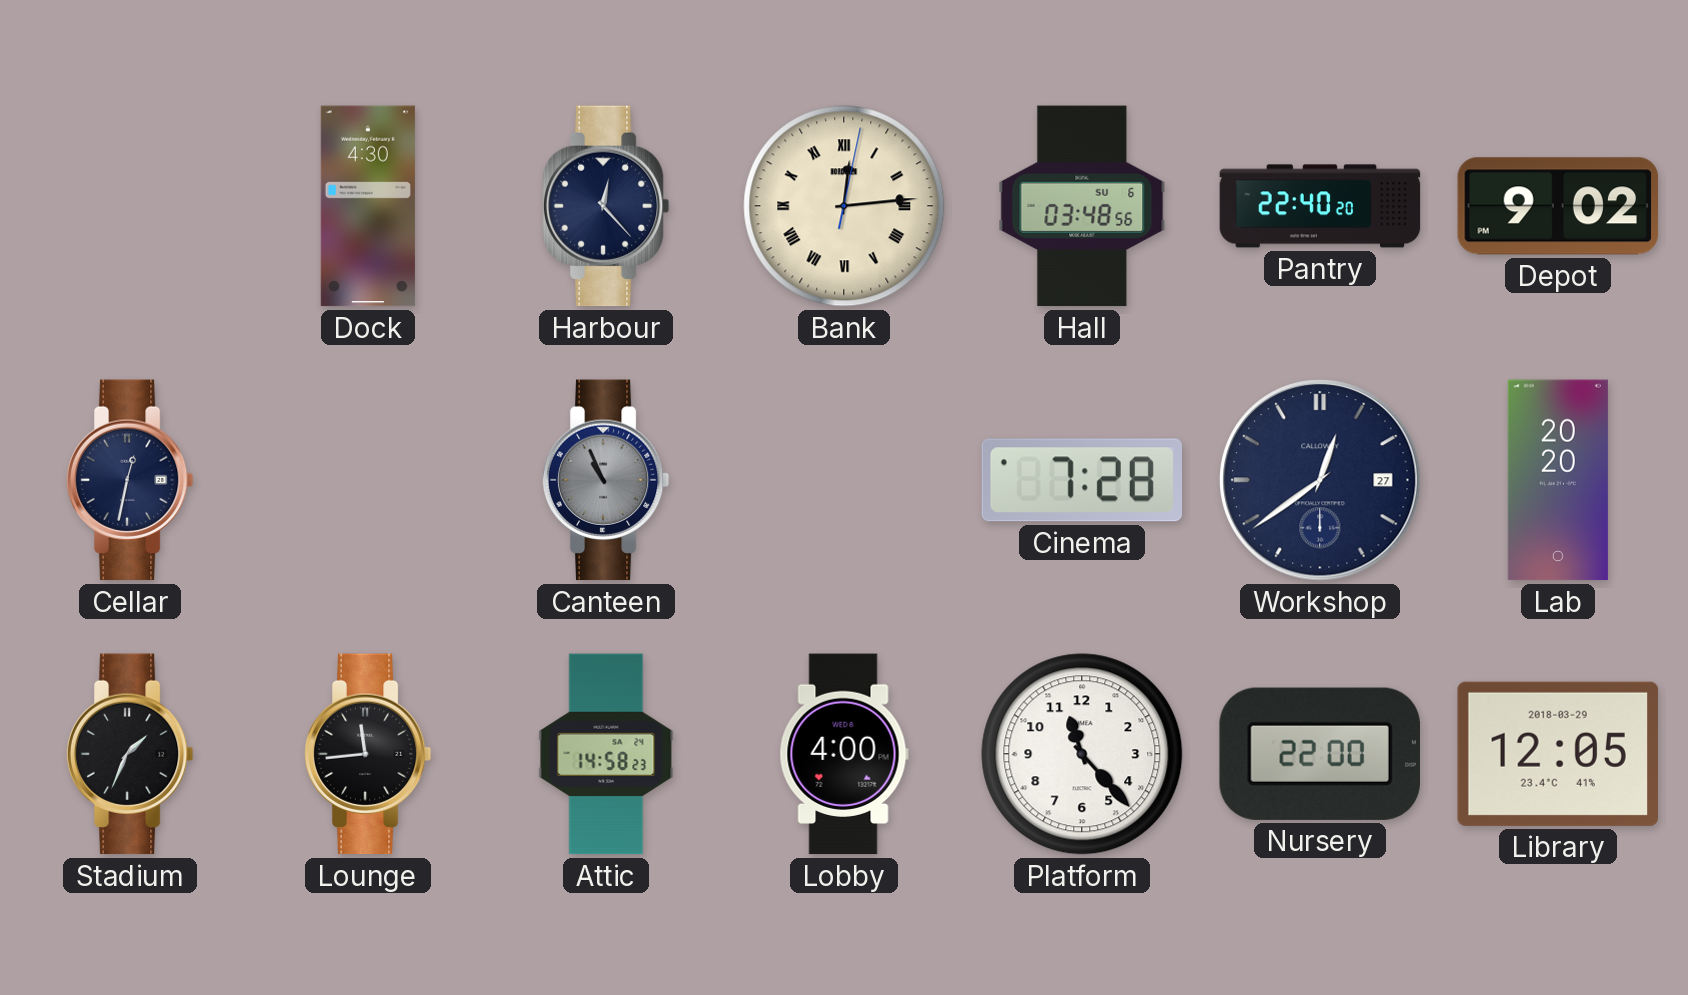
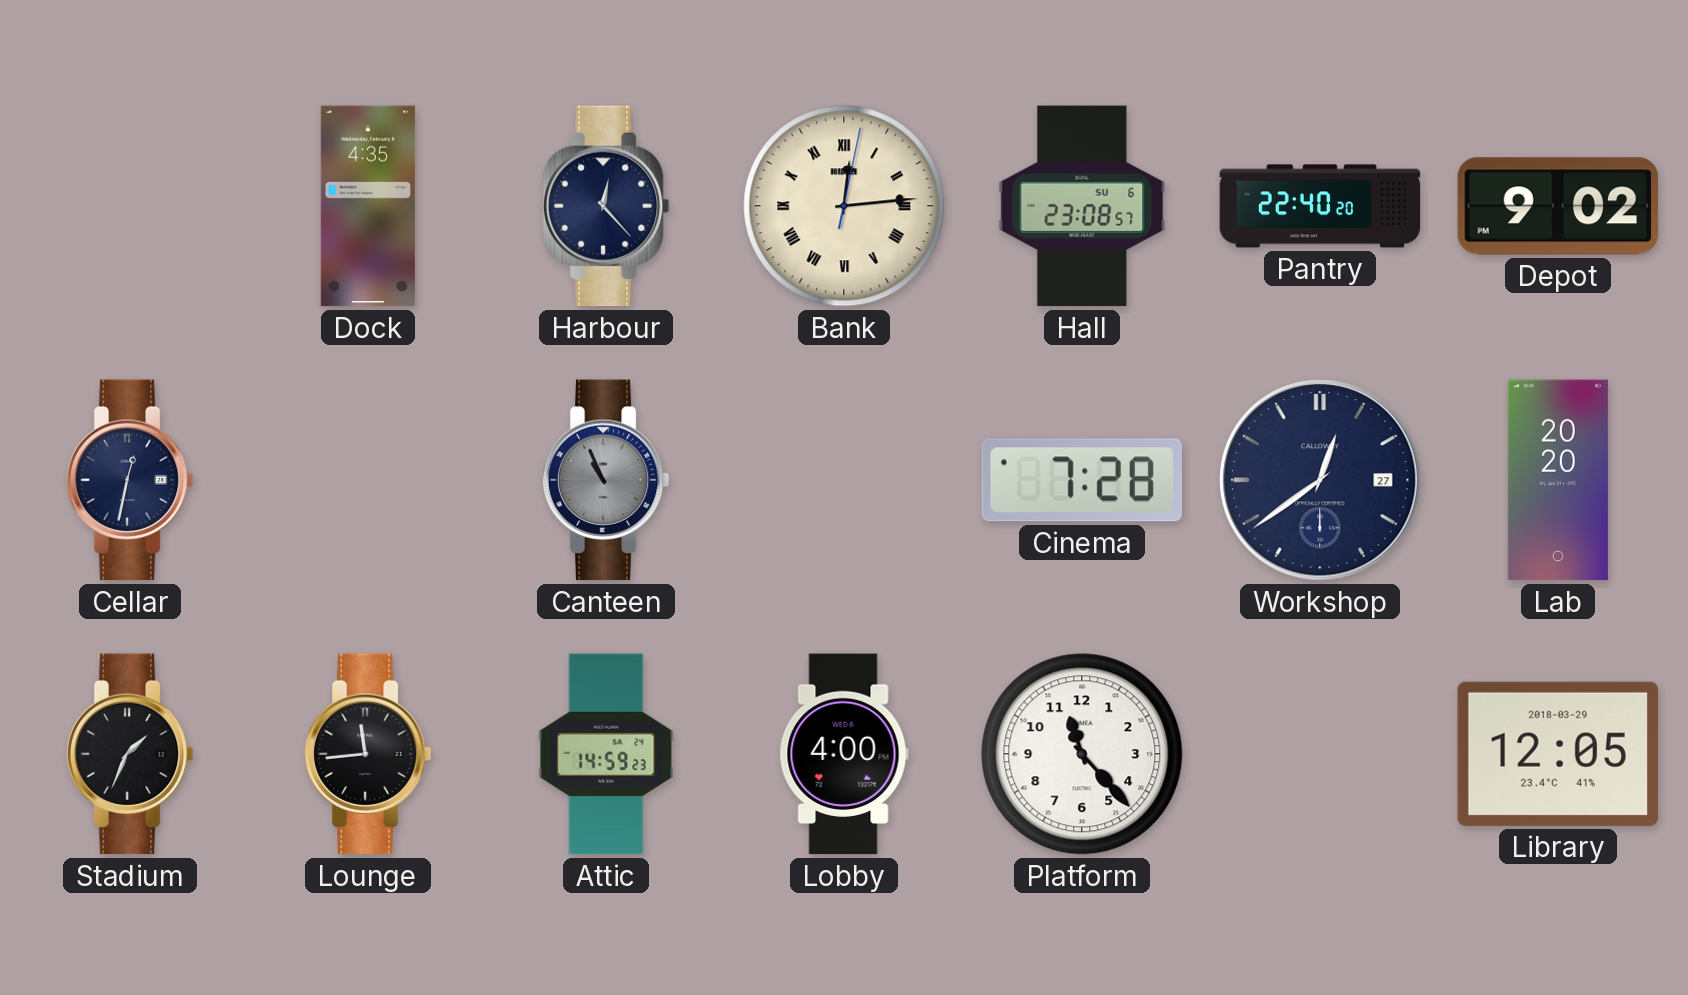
Dock: 4:30 -> 4:35 (368, 206)
Hall: 03:48 -> 23:08 (1082, 206)
Attic: 14:58 -> 14:59 (606, 754)
Nursery: 22:00 -> none (1320, 754)
